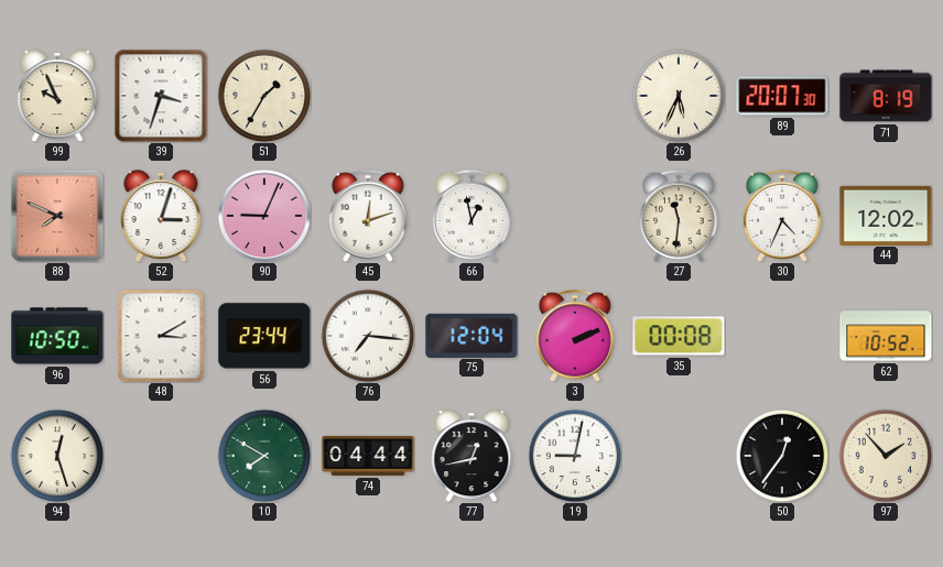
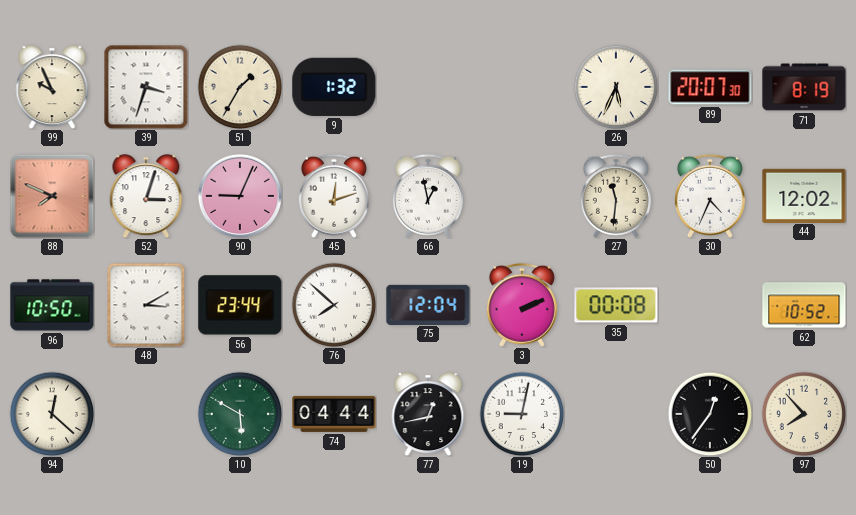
9: none -> 1:32 (334, 87)
76: 7:16 -> 7:52 (334, 305)
94: 12:27 -> 12:22 (52, 414)
10: 7:50 -> 5:50 (240, 414)
97: 1:53 -> 7:53 (804, 414)
